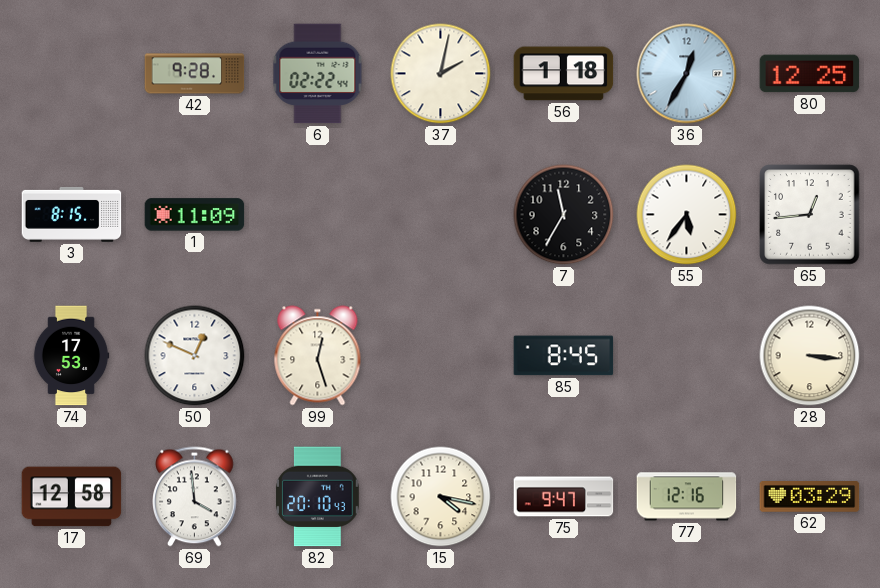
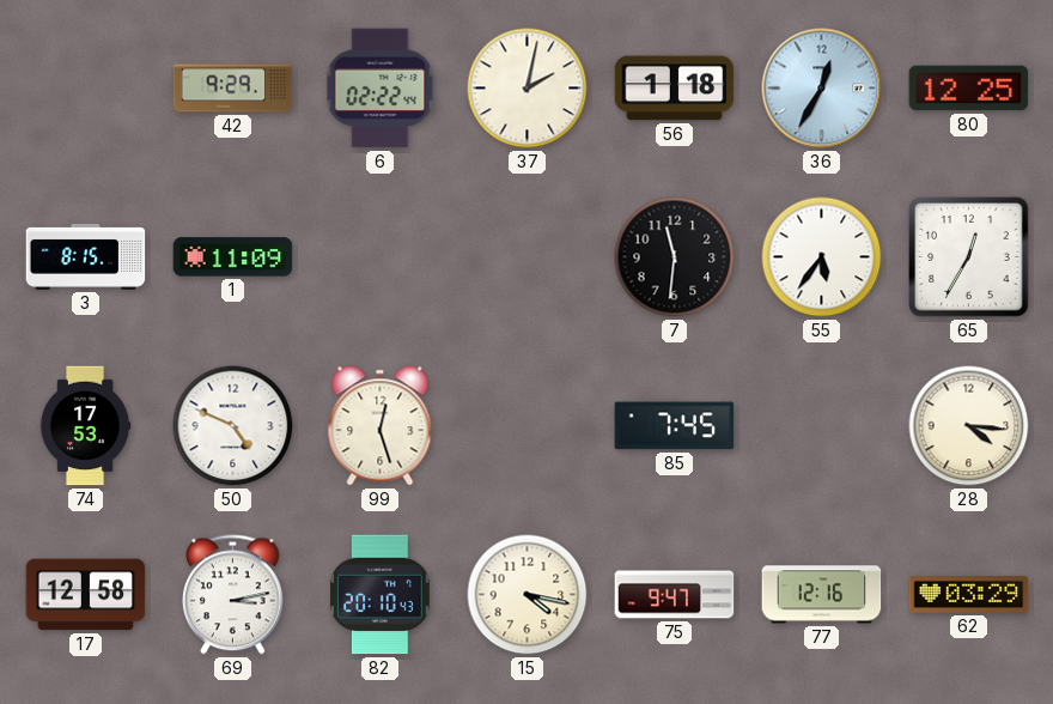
42: 9:28 -> 9:29 (233, 89)
7: 11:35 -> 11:31 (675, 257)
65: 12:44 -> 12:35 (969, 257)
50: 12:49 -> 4:49 (233, 426)
85: 8:45 -> 7:45 (675, 426)
28: 3:16 -> 4:16 (969, 426)
69: 3:59 -> 3:13 (233, 595)
